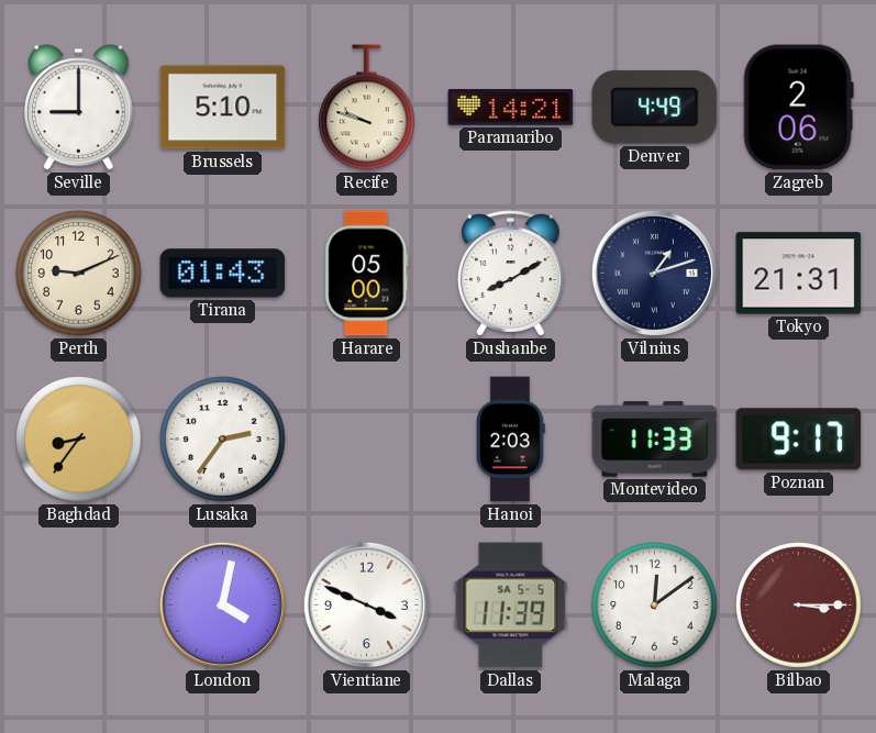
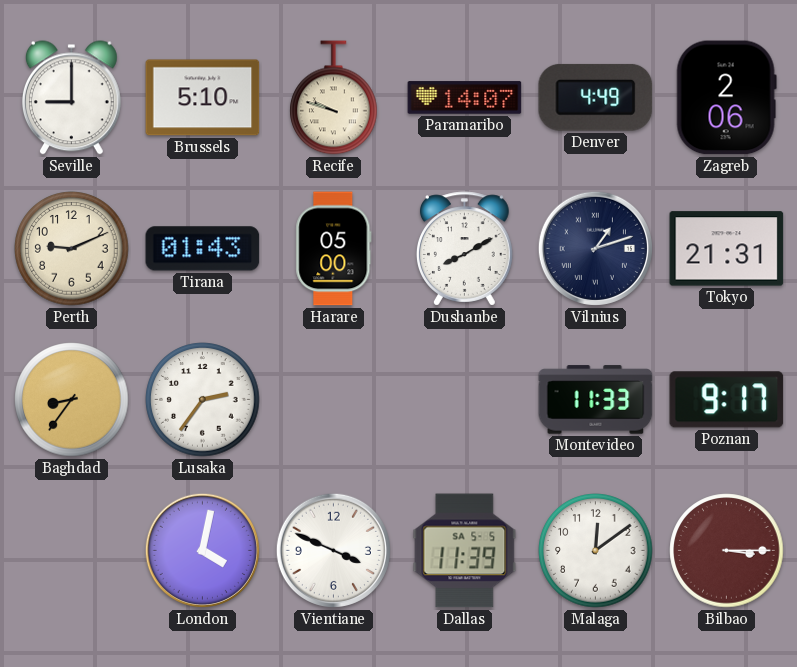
Paramaribo: 14:21 -> 14:07 (465, 98)
Hanoi: 2:03 -> none (510, 440)
